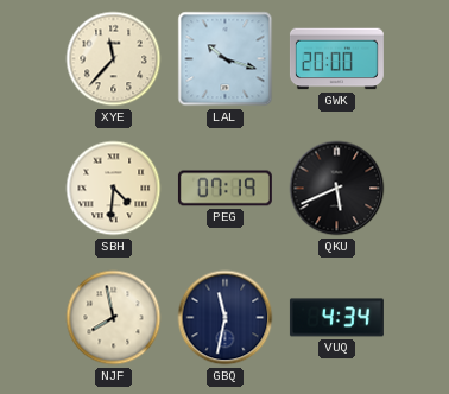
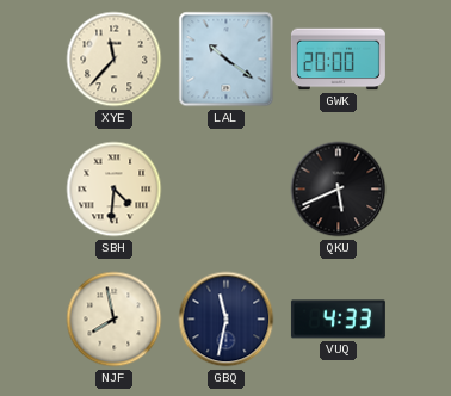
LAL: 10:18 -> 10:21 (227, 60)
PEG: 07:19 -> none (224, 189)
VUQ: 4:34 -> 4:33 (338, 320)
